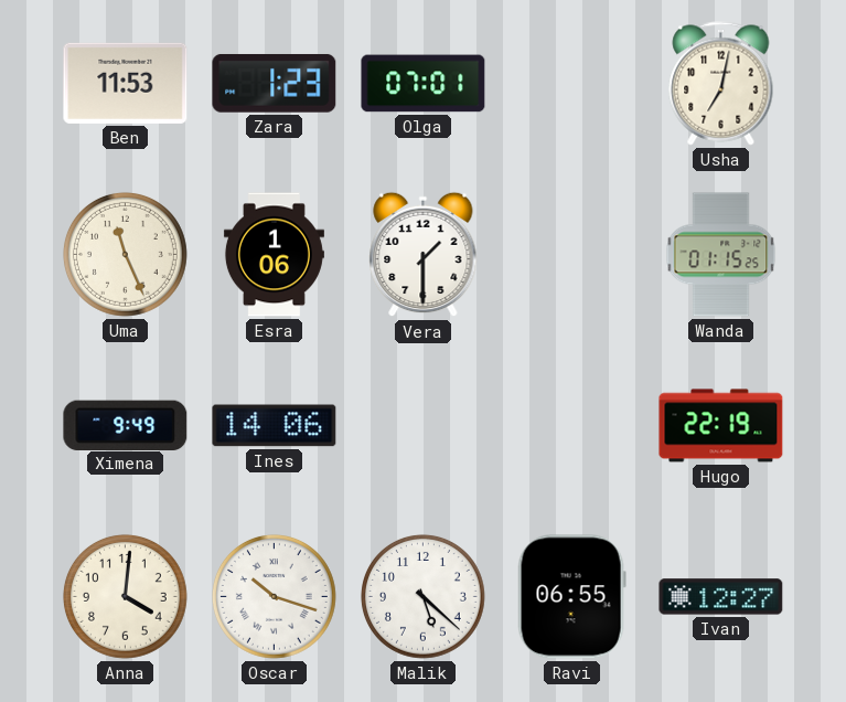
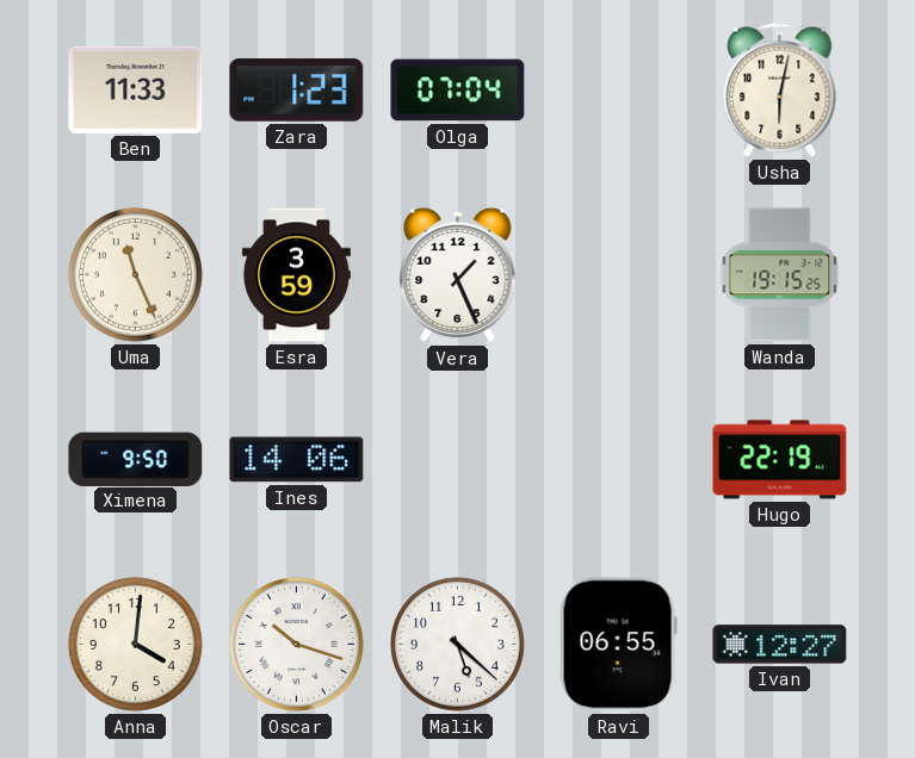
Ben: 11:53 -> 11:33 (136, 89)
Olga: 07:01 -> 07:04 (458, 91)
Usha: 7:02 -> 6:02 (780, 91)
Esra: 1:06 -> 3:59 (296, 275)
Vera: 1:30 -> 1:26 (458, 275)
Wanda: 01:15 -> 19:15 (780, 275)
Ximena: 9:49 -> 9:50 (136, 459)
